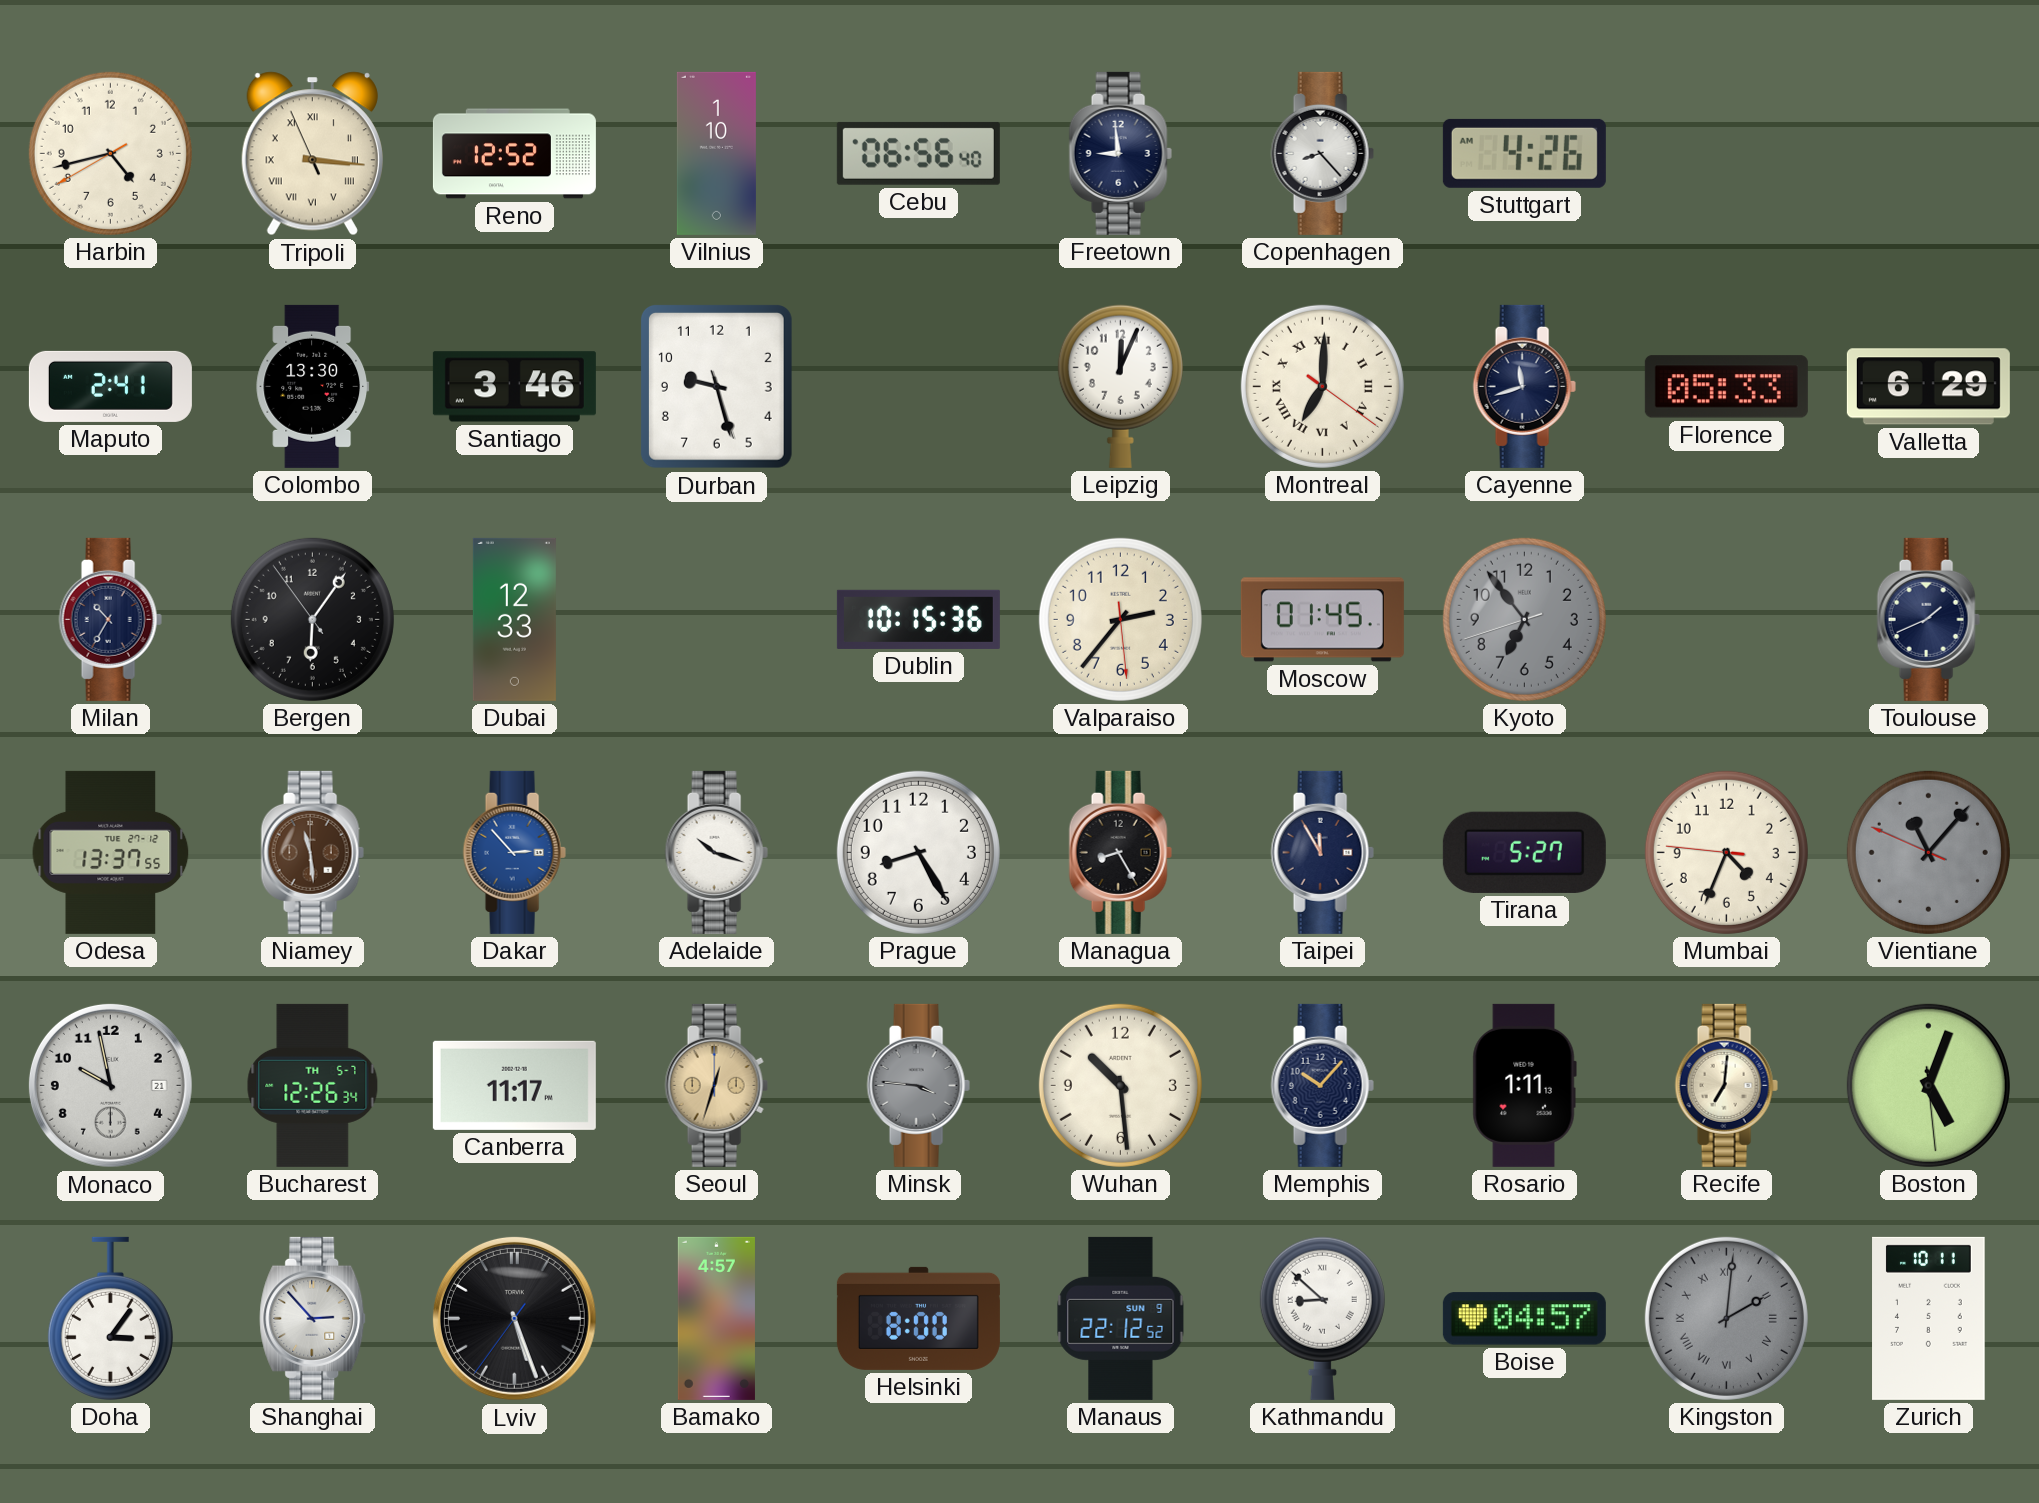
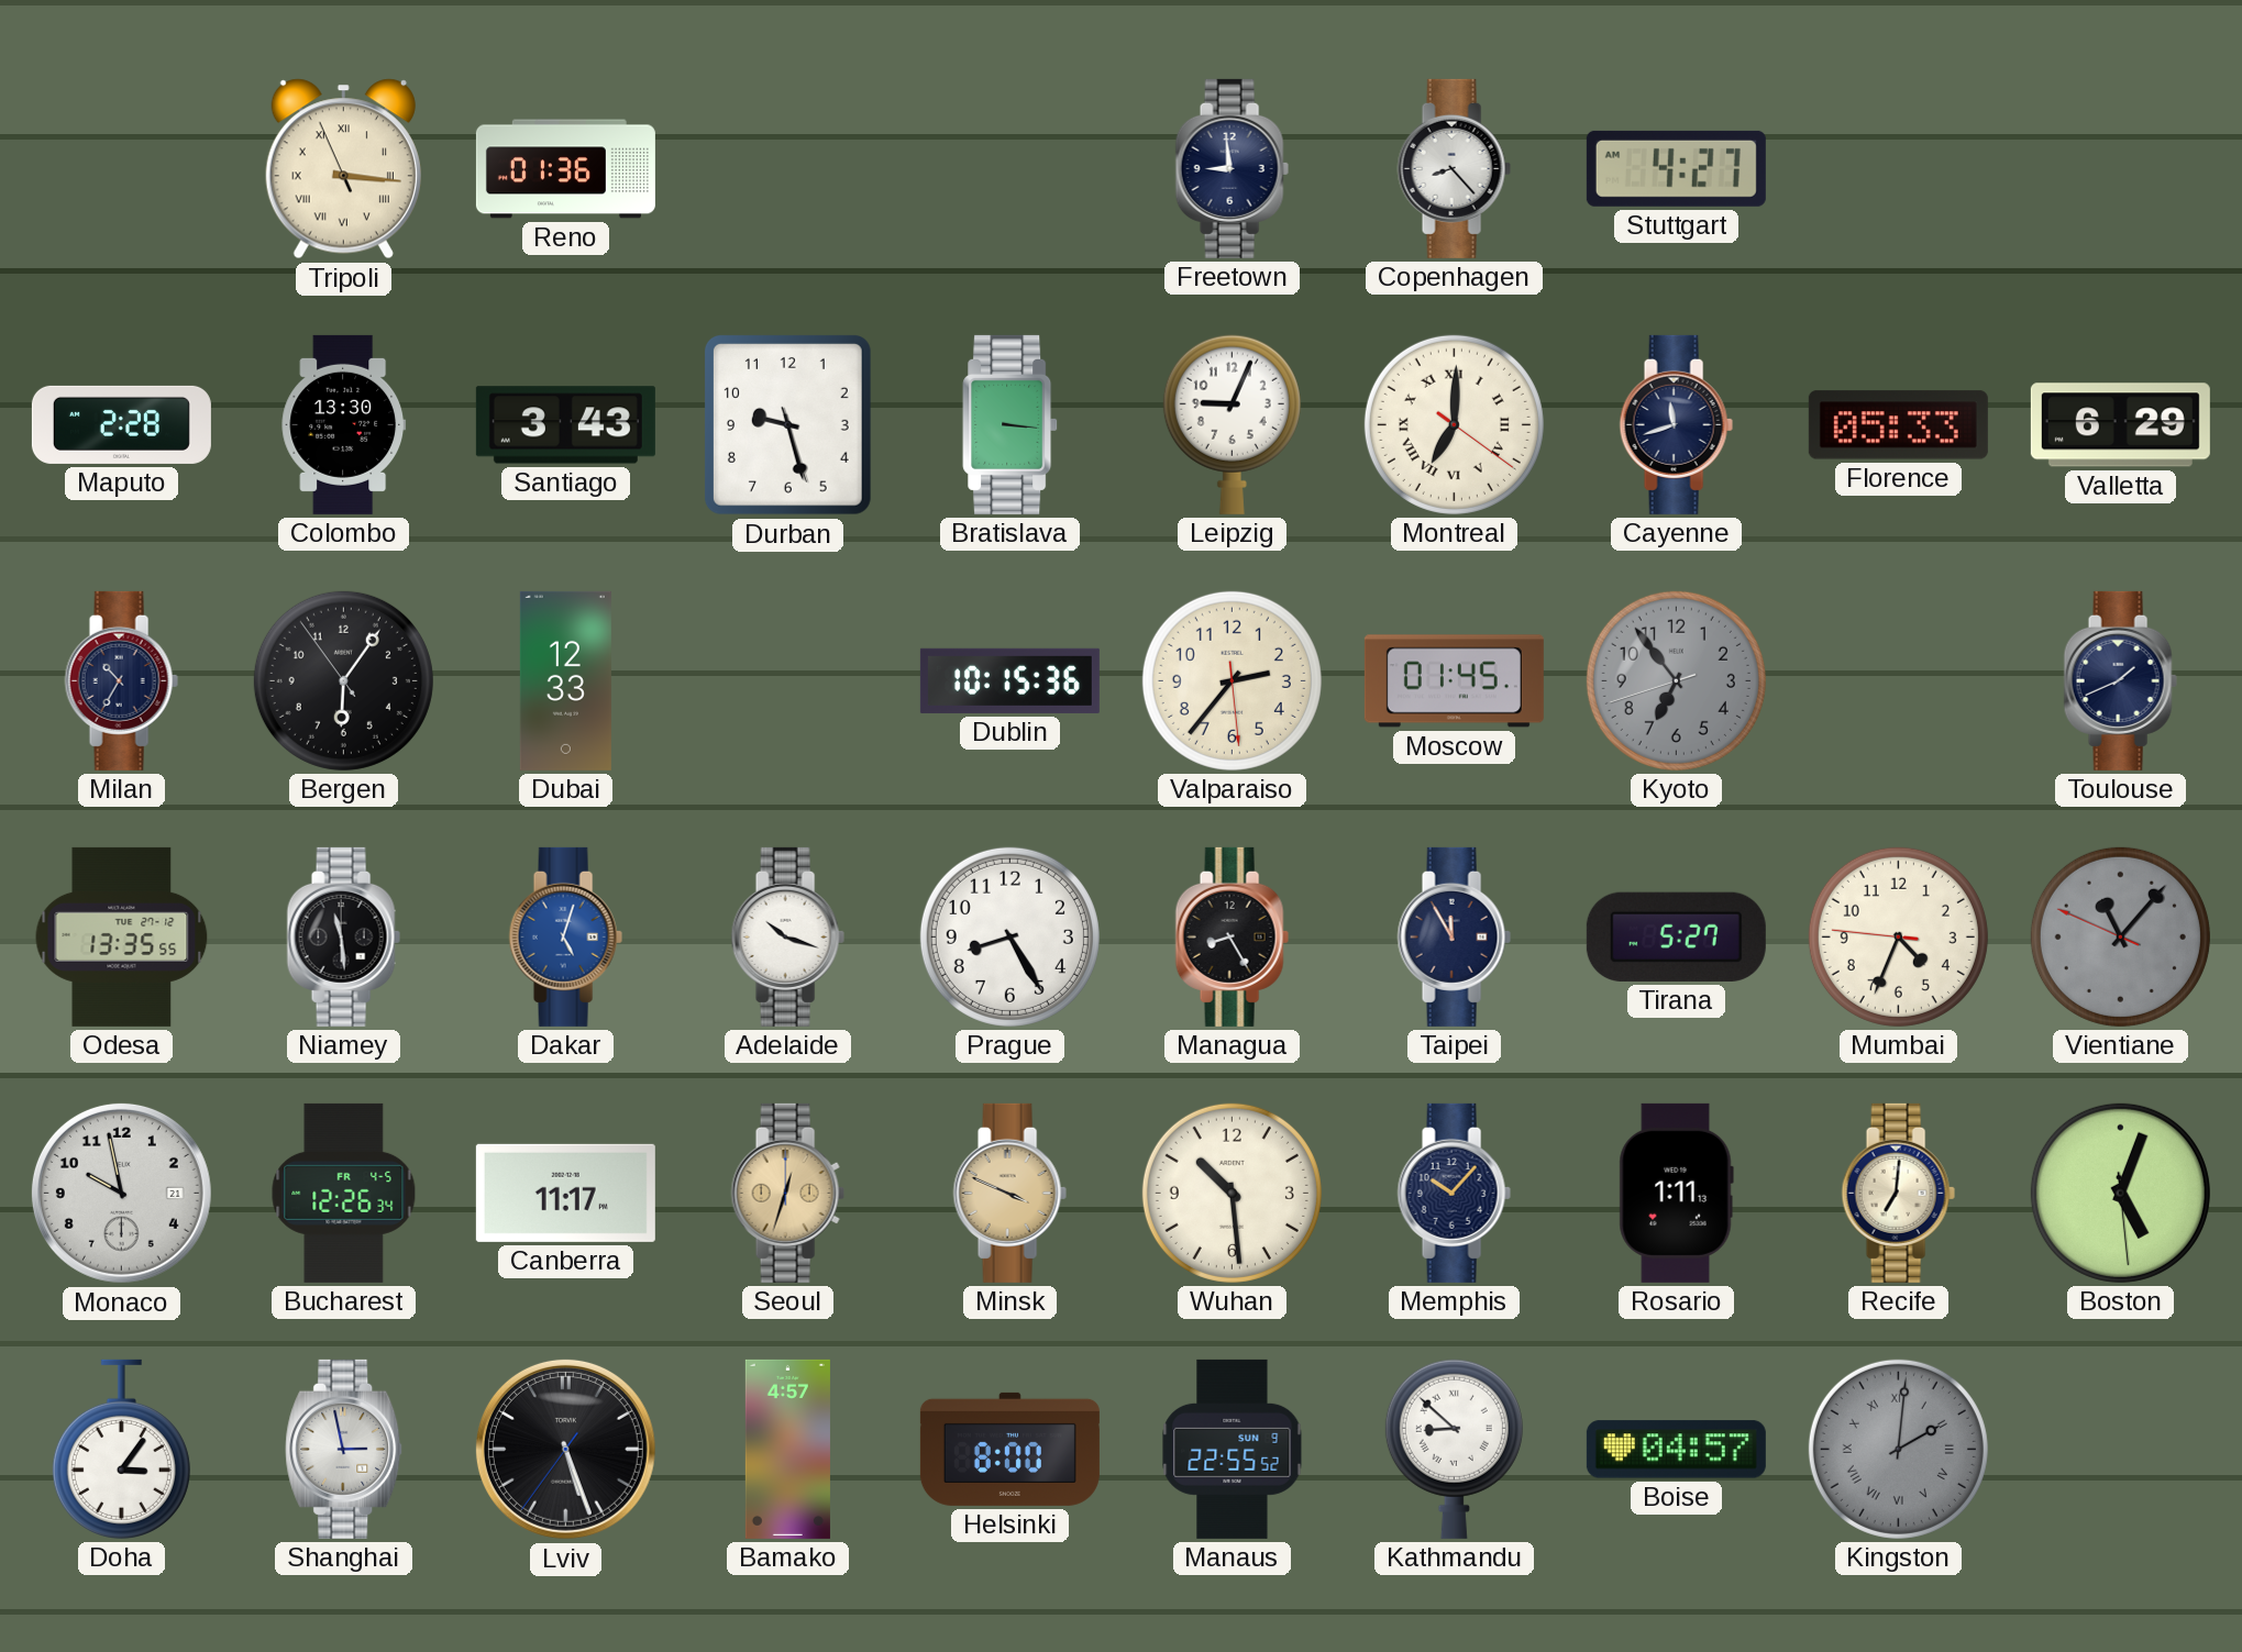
Harbin: 4:42 -> none (110, 153)
Reno: 12:52 -> 01:36 (565, 169)
Vilnius: 1:10 -> none (716, 153)
Cebu: 06:56 -> none (918, 153)
Stuttgart: 4:26 -> 4:27 (1676, 168)
Maputo: 2:41 -> 2:28 (121, 424)
Santiago: 3:46 -> 3:43 (565, 425)
Bratislava: none -> 3:16 (1010, 424)
Leipzig: 12:04 -> 9:04 (1232, 424)
Odesa: 13:37 -> 13:35 (122, 936)
Niamey dial: brown -> black (343, 936)
Dakar: 2:53 -> 5:03 (565, 936)
Bucharest date: TH 5-7 -> FR 4-5 (344, 1193)
Minsk: 3:46 -> 3:49 (1009, 1193)
Minsk dial: grey -> champagne (1009, 1193)
Shanghai: 2:53 -> 2:58 (344, 1449)
Manaus: 22:12 -> 22:55 (1233, 1449)
Zurich: 10:11 -> none (1929, 1318)
